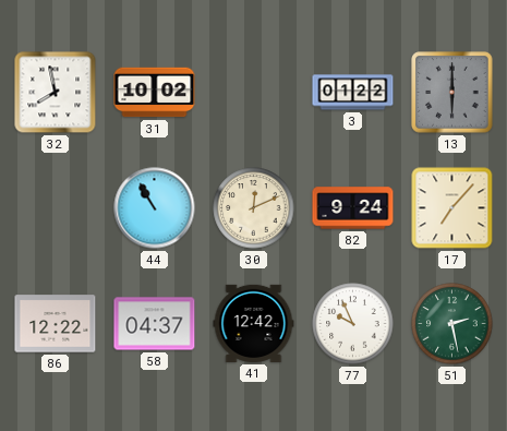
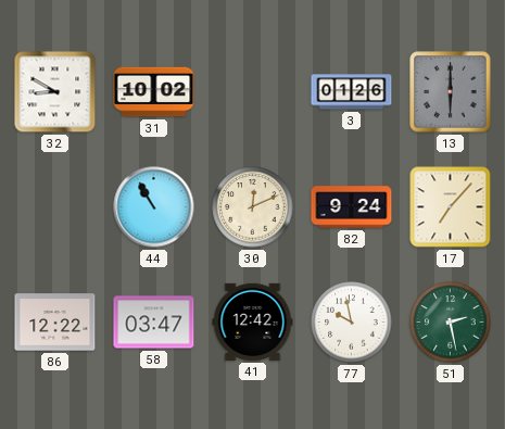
32: 7:58 -> 8:50 (55, 92)
3: 01:22 -> 01:26 (352, 92)
58: 04:37 -> 03:47 (154, 323)
77: 9:56 -> 9:58 (352, 323)
